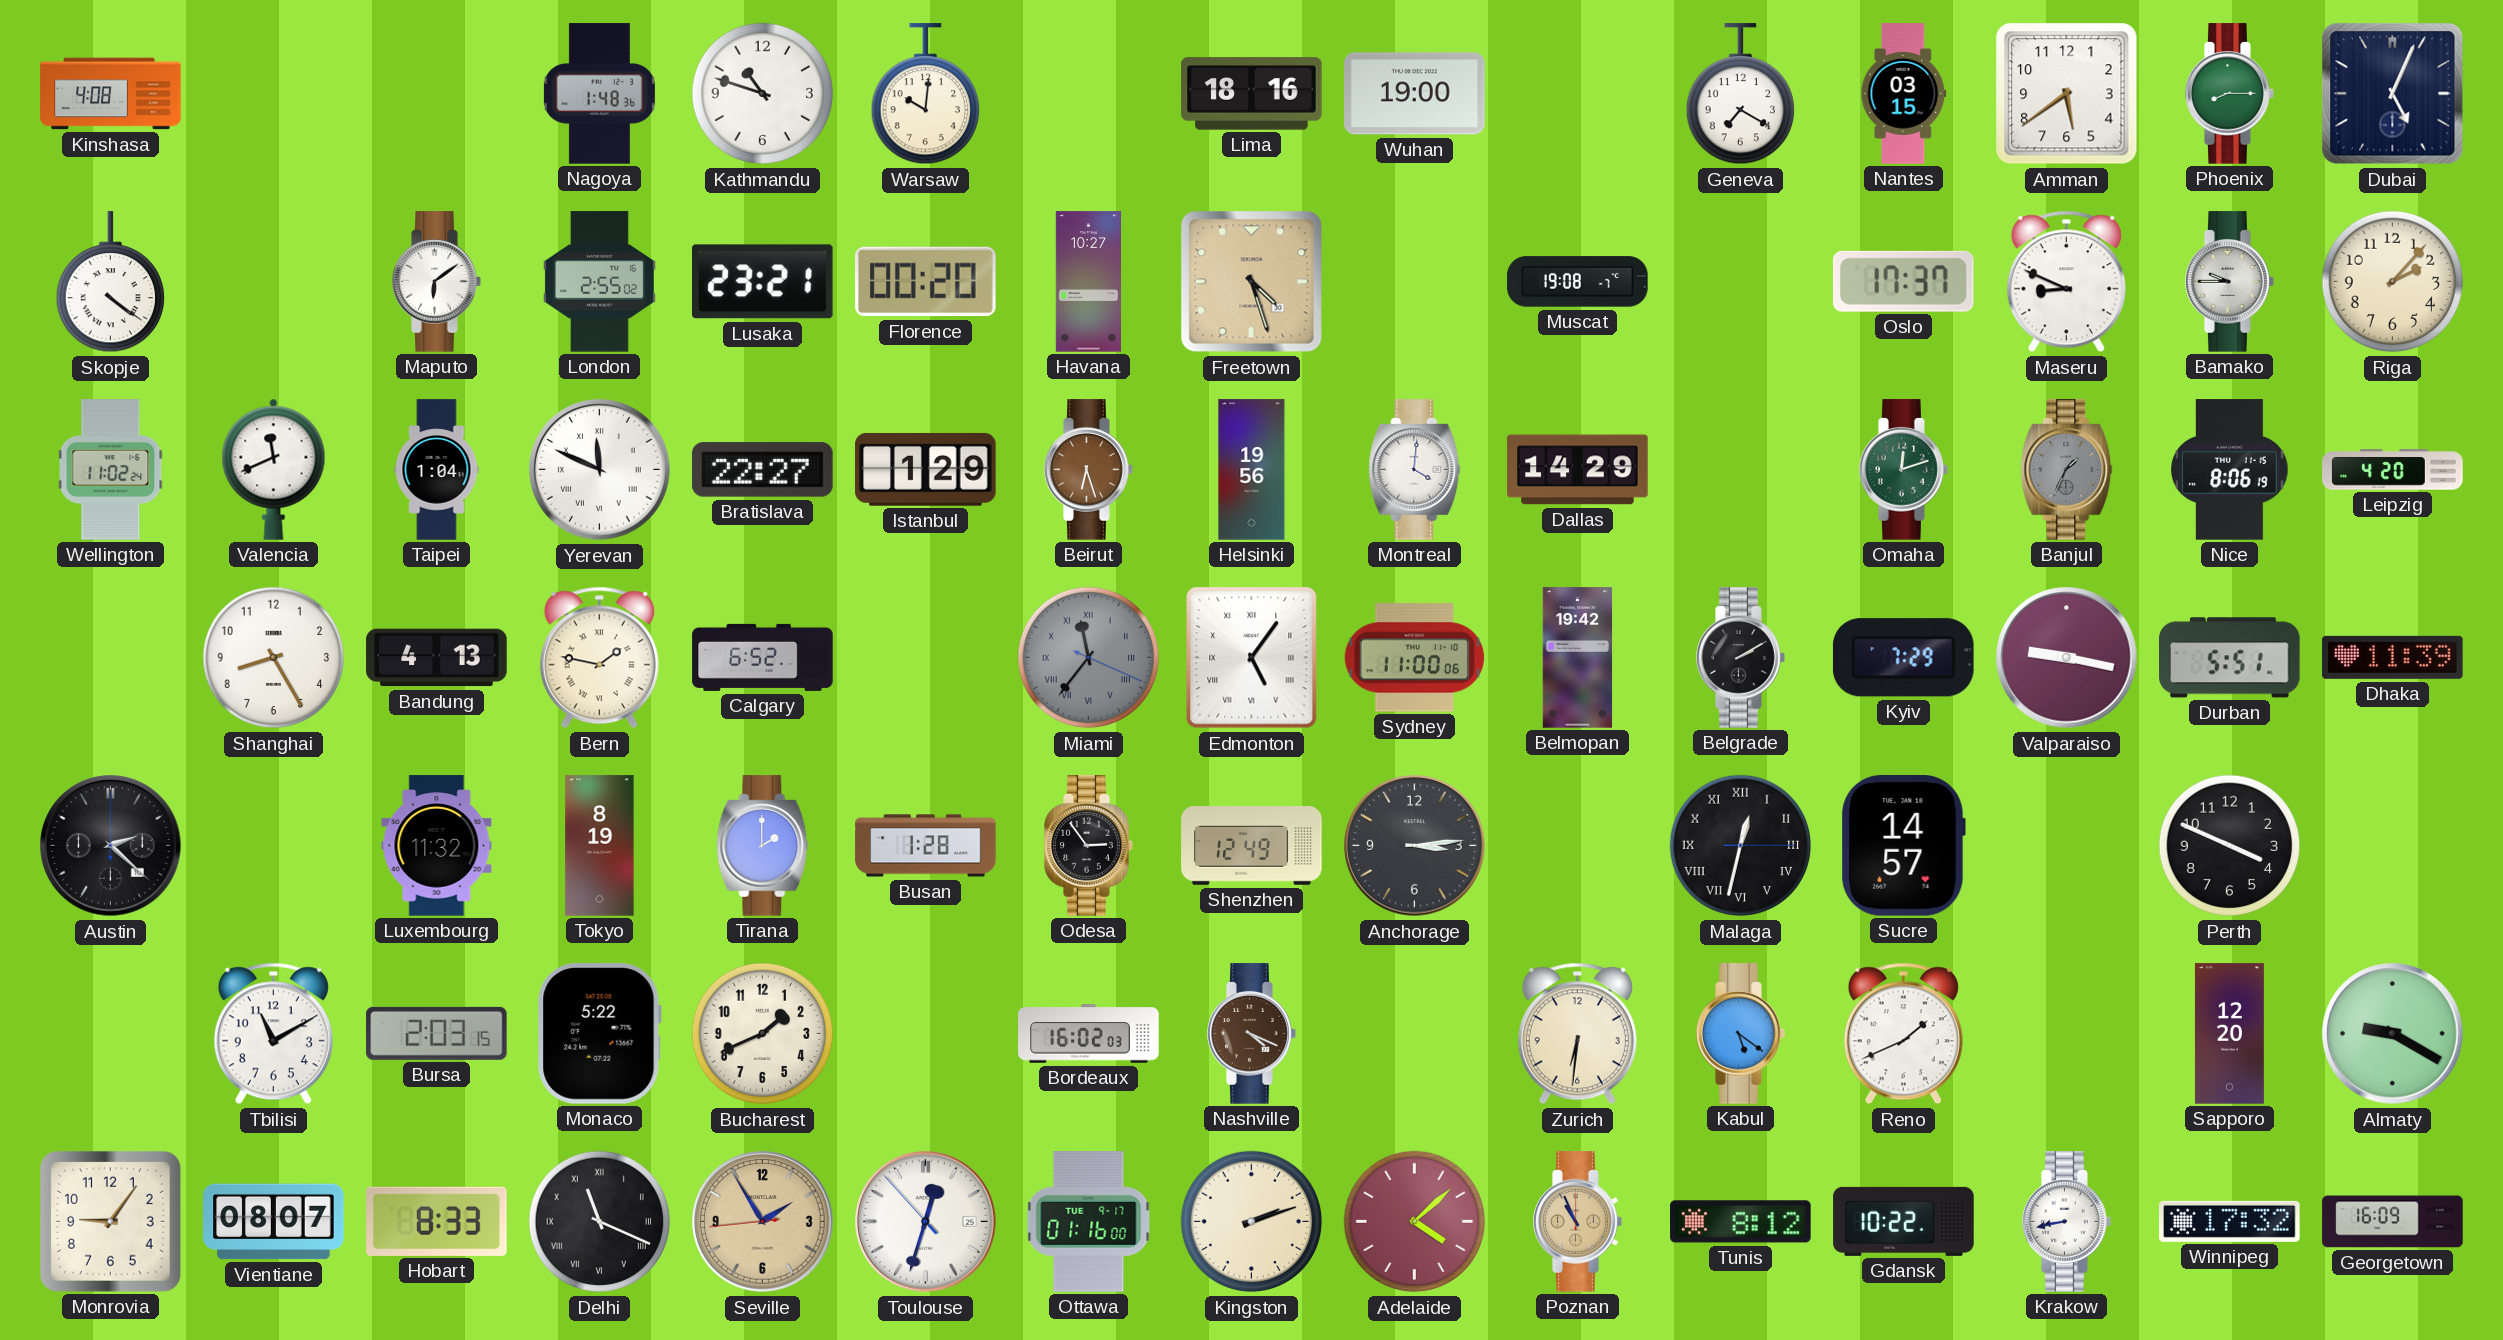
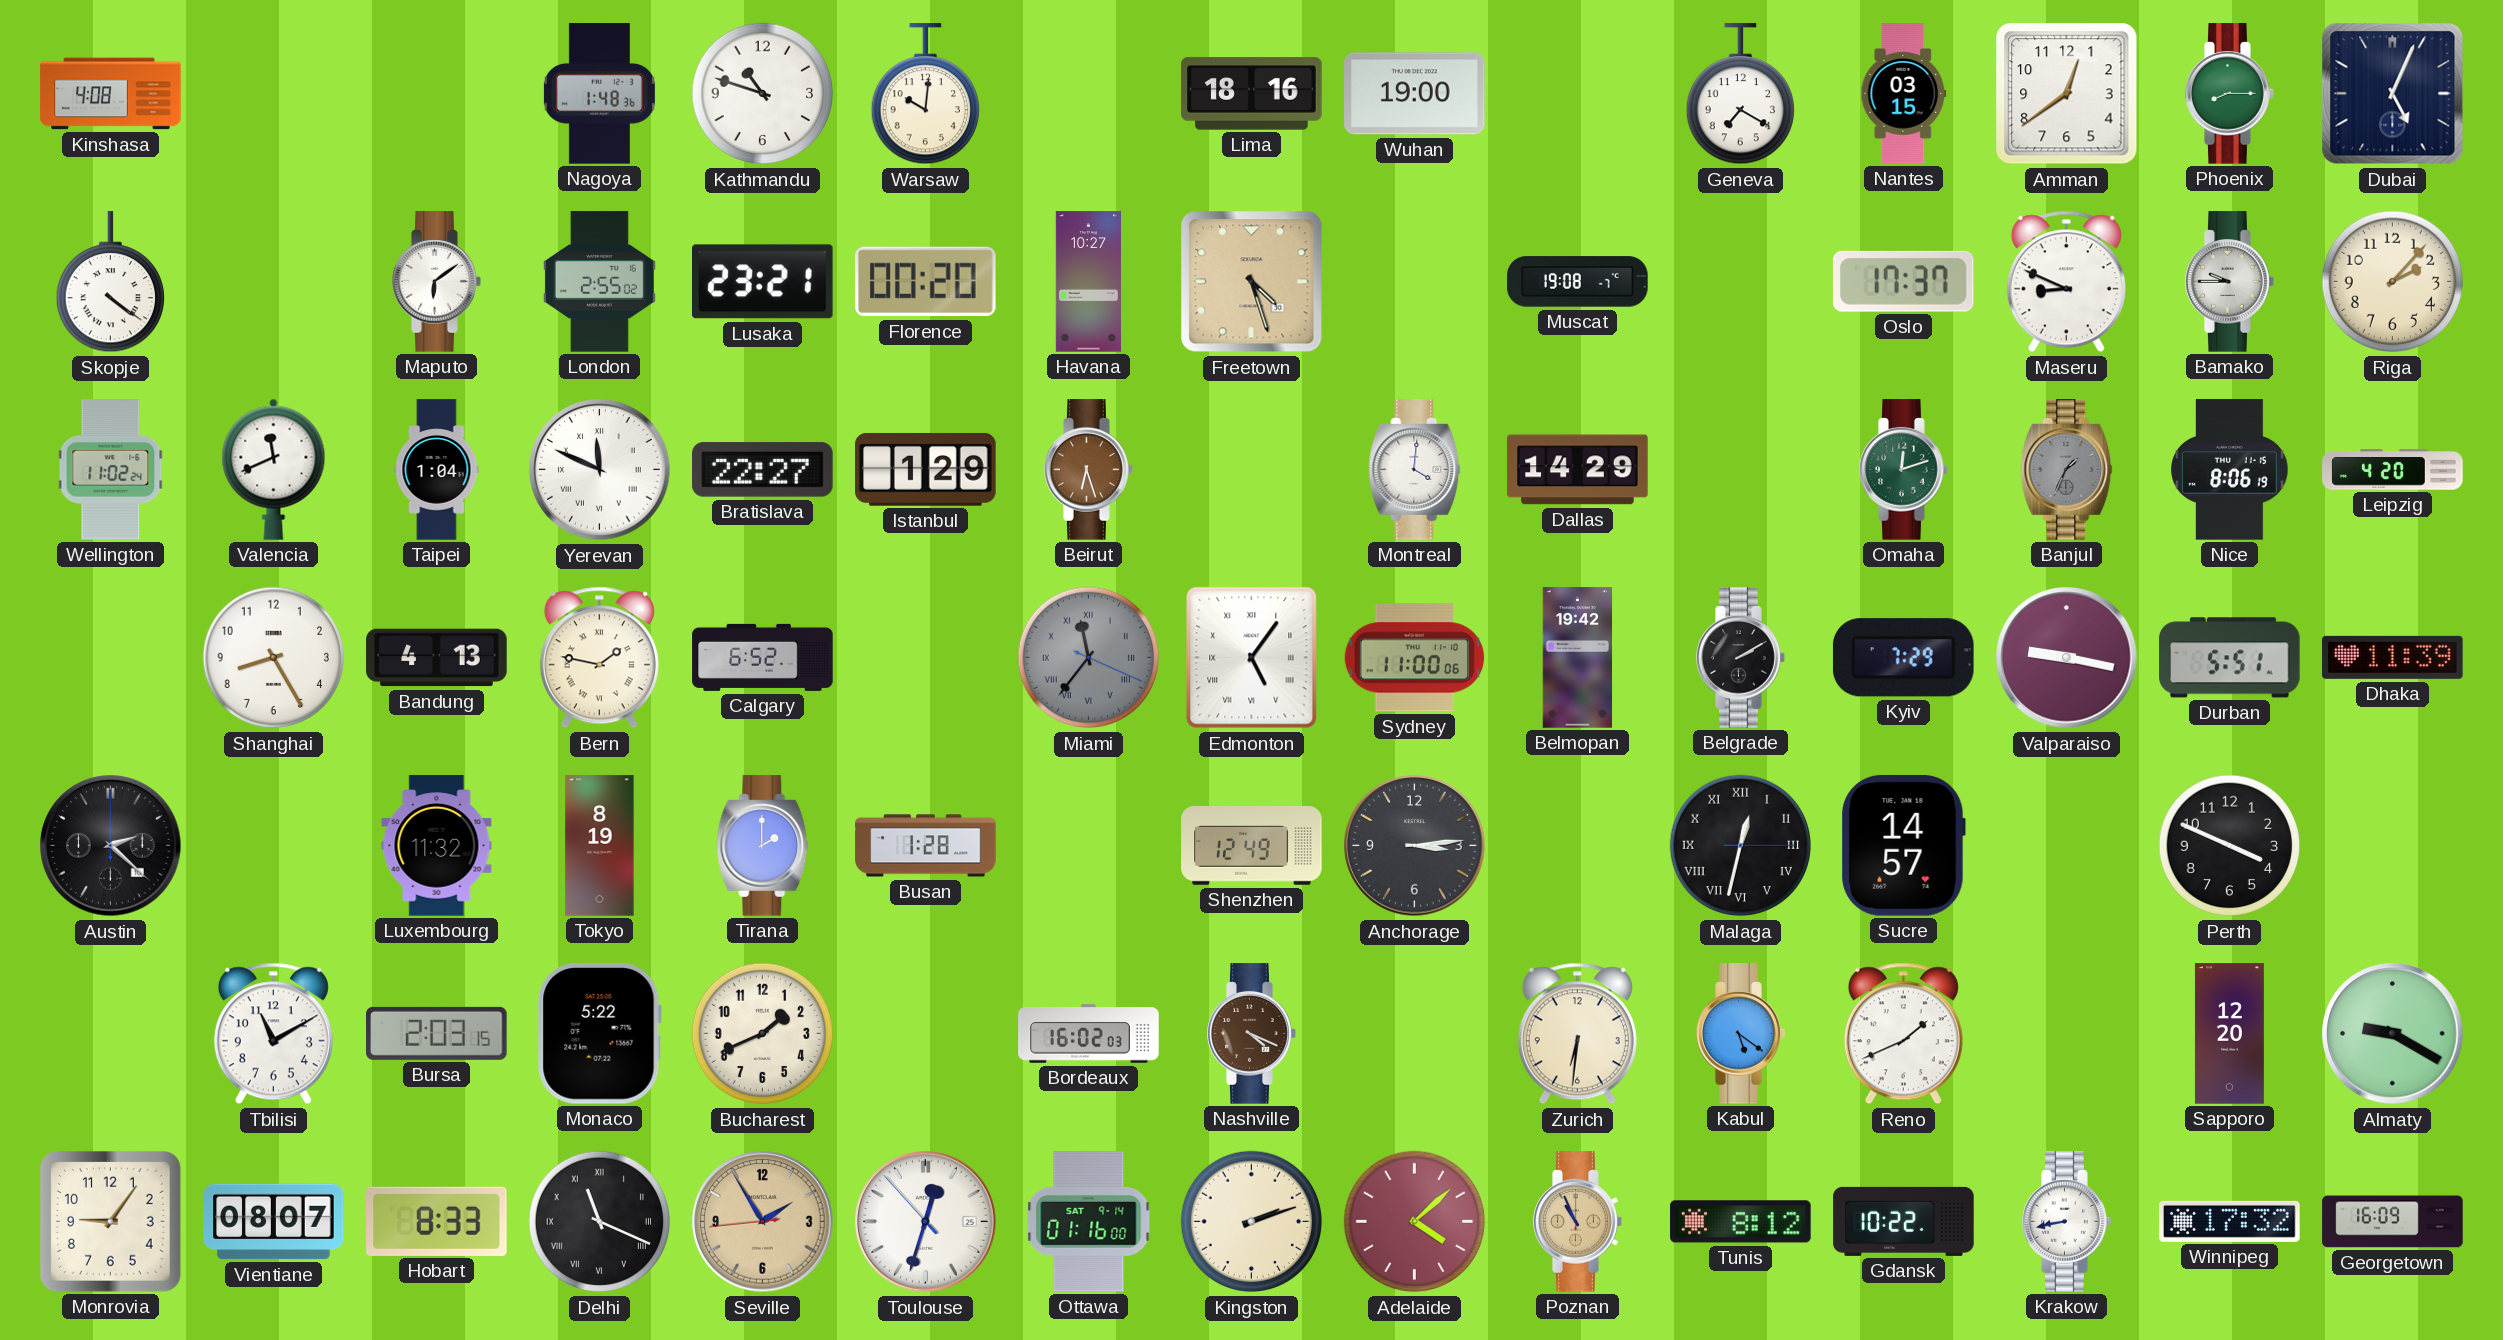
Amman: 5:39 -> 12:39 (2067, 94)
Helsinki: 19:56 -> none (1252, 470)
Odesa: 2:54 -> none (1089, 846)
Ottawa date: TUE 9-17 -> SAT 9-14 (1089, 1222)
